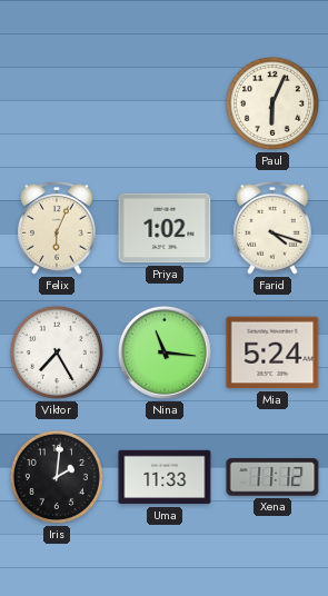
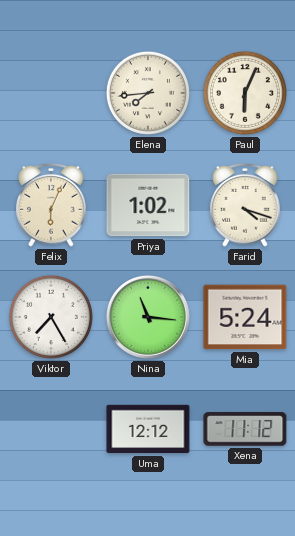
Elena: none -> 7:44 (148, 93)
Iris: 2:01 -> none (57, 477)
Uma: 11:33 -> 12:12 (148, 429)
